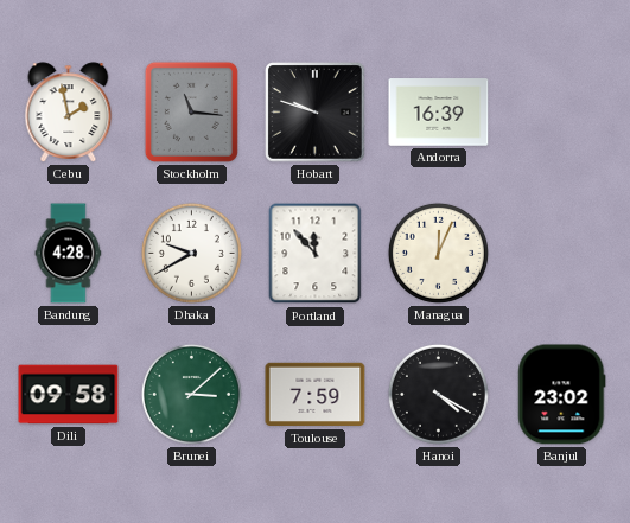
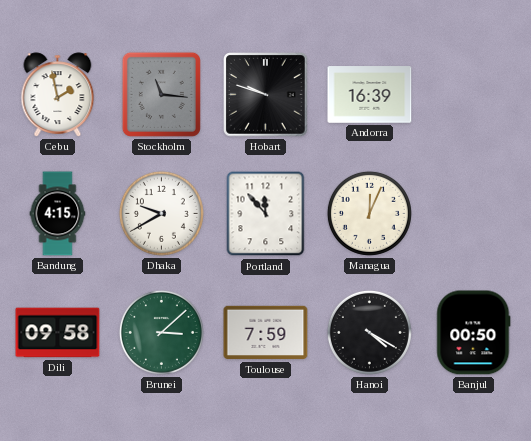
Bandung: 4:28 -> 4:15 (58, 214)
Banjul: 23:02 -> 00:50 (474, 333)
